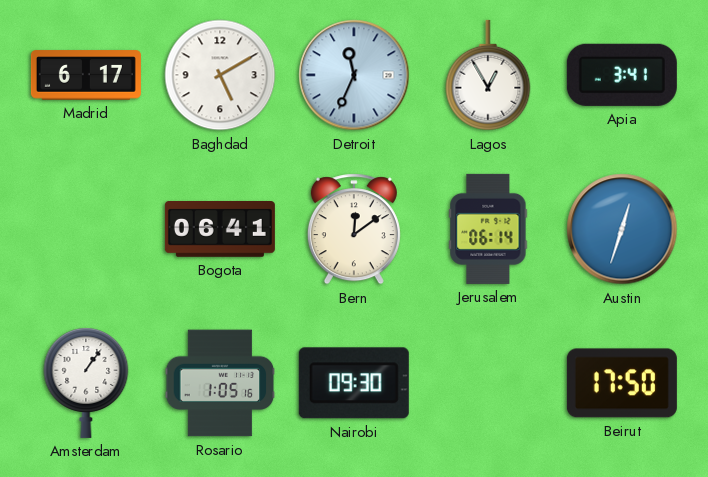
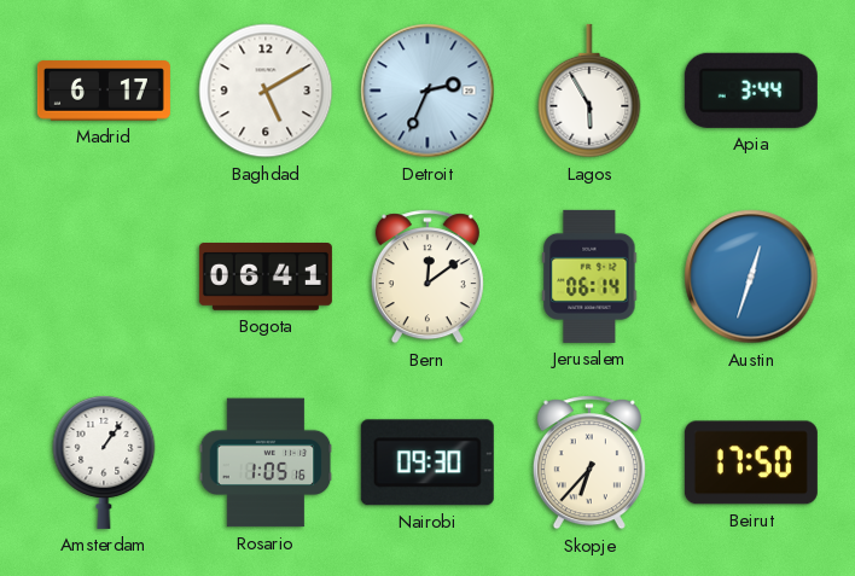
Detroit: 11:34 -> 2:34 (427, 91)
Lagos: 12:55 -> 5:55 (589, 91)
Apia: 3:41 -> 3:44 (751, 91)
Skopje: none -> 6:37 (589, 462)
